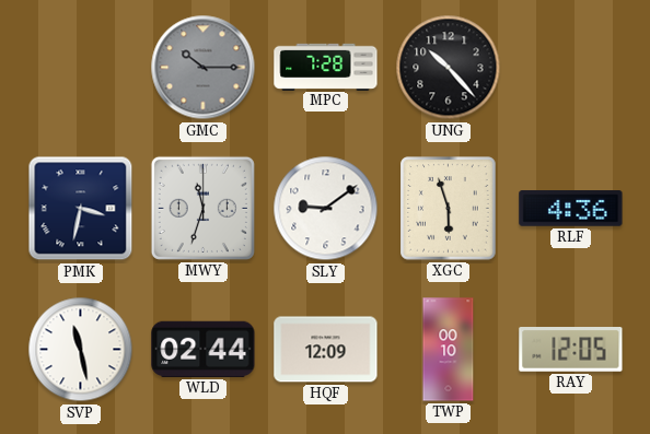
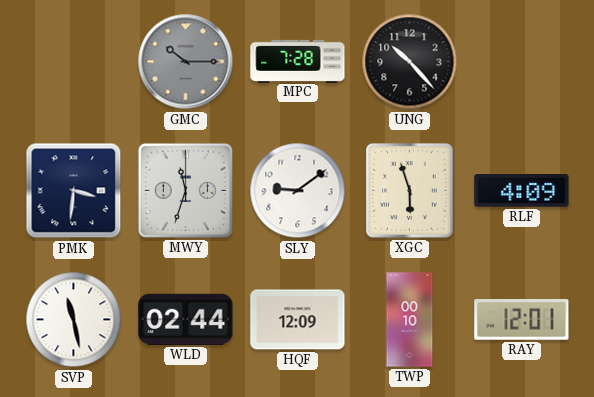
PMK: 3:32 -> 3:31 (74, 191)
RLF: 4:36 -> 4:09 (522, 191)
RAY: 12:05 -> 12:01 (522, 320)
